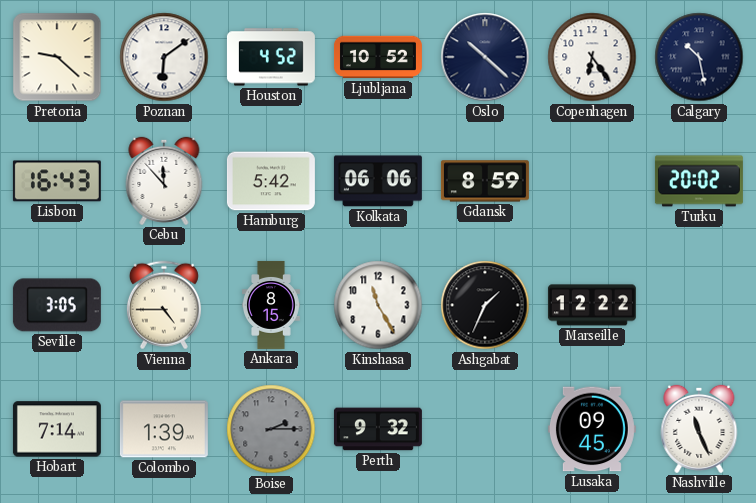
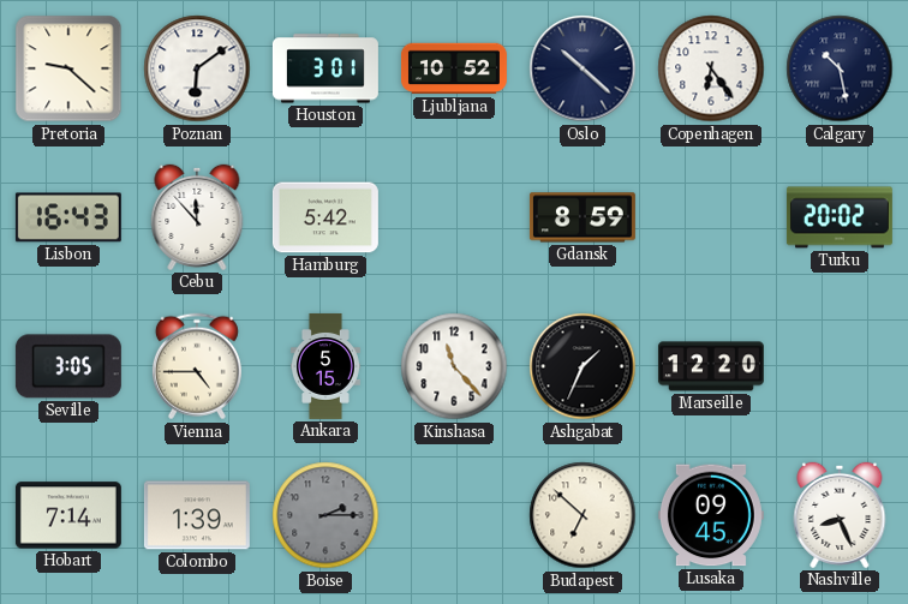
Houston: 4:52 -> 3:01 (325, 68)
Kolkata: 06:06 -> none (378, 181)
Ankara: 8:15 -> 5:15 (325, 366)
Kinshasa: 11:25 -> 11:23 (454, 366)
Marseille: 12:22 -> 12:20 (711, 366)
Perth: 9:32 -> none (378, 429)
Budapest: none -> 6:52 (583, 515)
Nashville: 11:26 -> 8:26 (840, 515)
